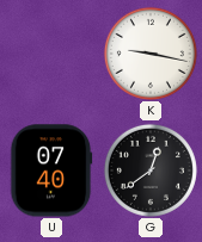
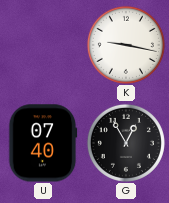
G: 12:39 -> 12:55 (126, 143)
